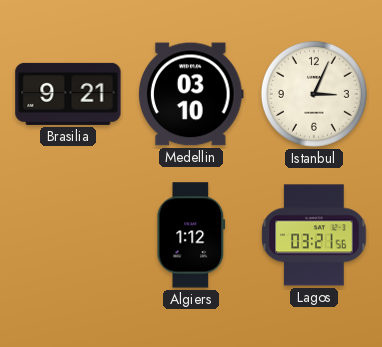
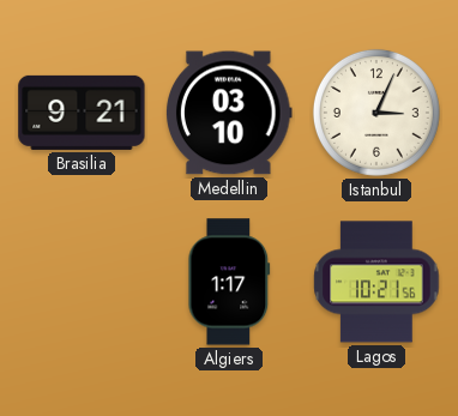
Algiers: 1:12 -> 1:17 (229, 282)
Lagos: 03:21 -> 10:21 (376, 282)
